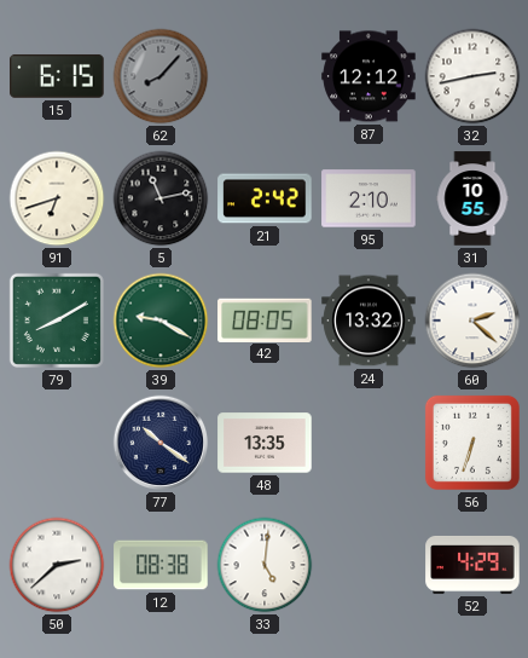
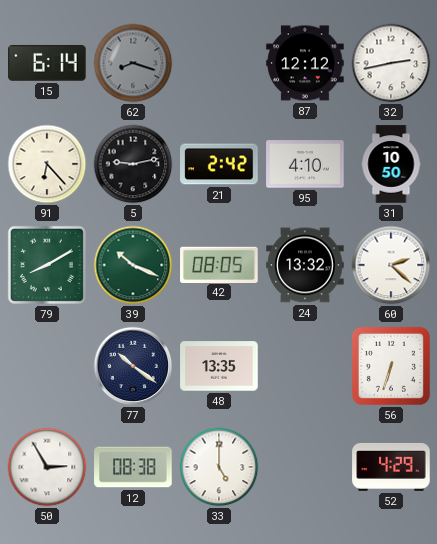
15: 6:15 -> 6:14 (47, 63)
62: 8:07 -> 8:18 (133, 63)
91: 6:42 -> 6:23 (47, 164)
5: 11:13 -> 9:13 (133, 164)
95: 2:10 -> 4:10 (305, 164)
31: 10:55 -> 10:50 (391, 164)
39: 9:20 -> 10:19 (133, 265)
50: 2:38 -> 2:55 (47, 467)
33: 5:01 -> 5:00 (219, 467)
